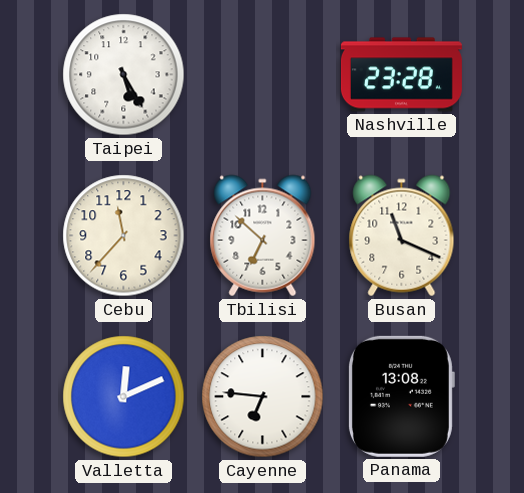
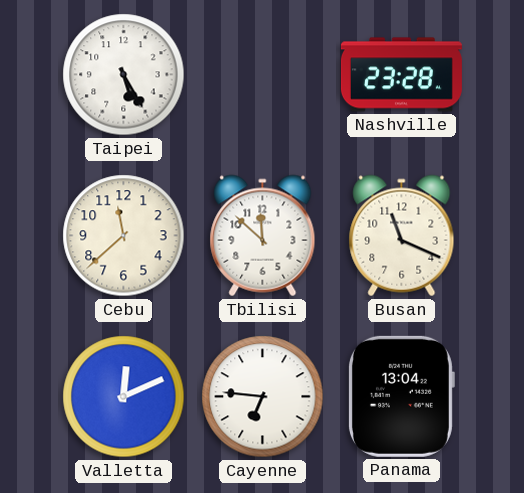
Cebu: 11:37 -> 11:38 (124, 236)
Tbilisi: 6:52 -> 11:52 (263, 236)
Panama: 13:08 -> 13:04 (401, 396)
